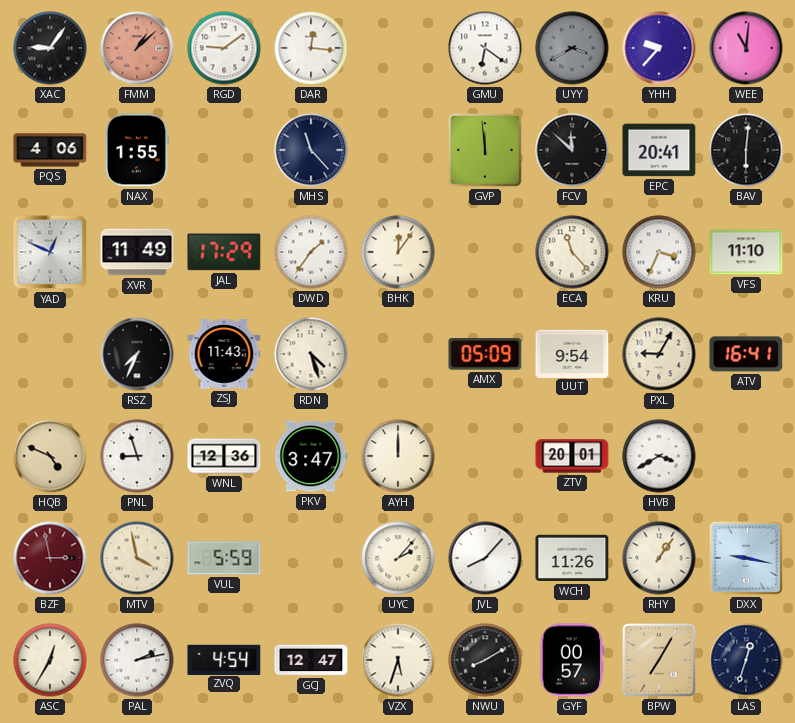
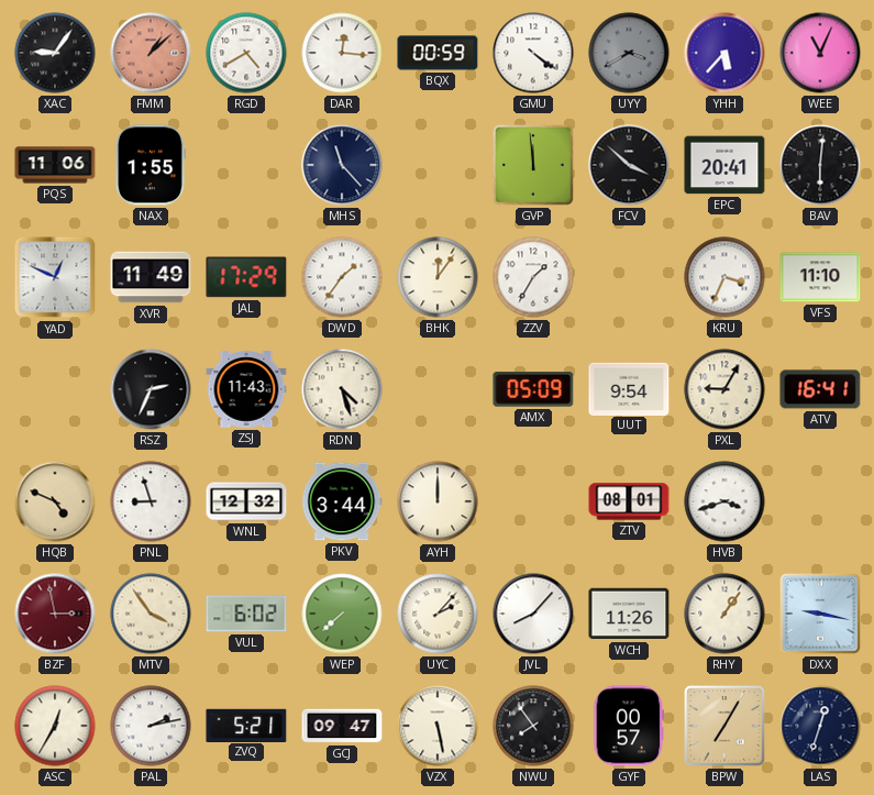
RGD: 9:09 -> 4:40 (246, 53)
BQX: none -> 00:59 (438, 53)
GMU: 6:21 -> 4:21 (533, 53)
YHH: 9:37 -> 5:37 (724, 53)
WEE: 11:01 -> 11:04 (820, 53)
PQS: 4:06 -> 11:06 (55, 165)
FCV: 11:52 -> 3:52 (629, 165)
ZZV: none -> 1:35 (533, 277)
ECA: 11:23 -> none (572, 252)
RSZ: 7:34 -> 2:34 (151, 389)
WNL: 12:36 -> 12:32 (246, 501)
PKV: 3:47 -> 3:44 (342, 501)
ZTV: 20:01 -> 08:01 (629, 501)
HVB: 3:40 -> 3:42 (724, 501)
MTV: 3:58 -> 3:54 (151, 614)
VUL: 5:59 -> 6:02 (246, 614)
WEP: none -> 7:38 (342, 614)
ZVQ: 4:54 -> 5:21 (246, 725)
GCJ: 12:47 -> 09:47 (342, 726)
VZX: 5:33 -> 5:28 (438, 726)
NWU: 8:10 -> 7:54 (533, 726)
